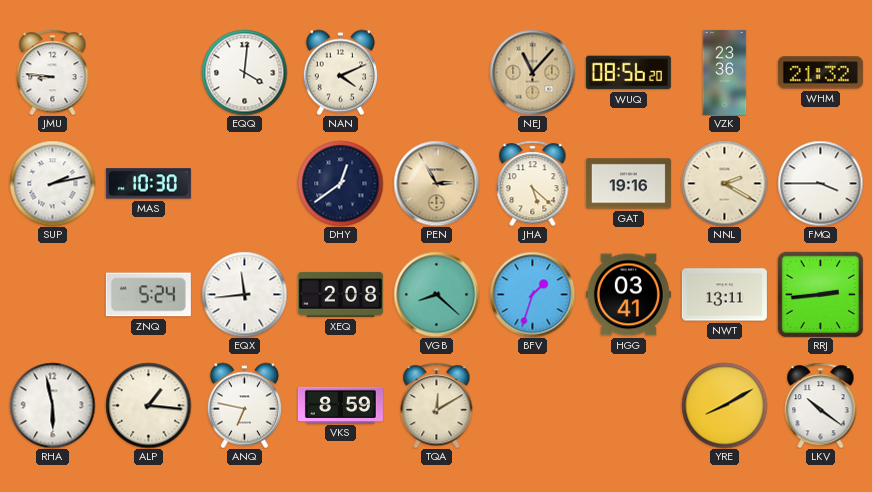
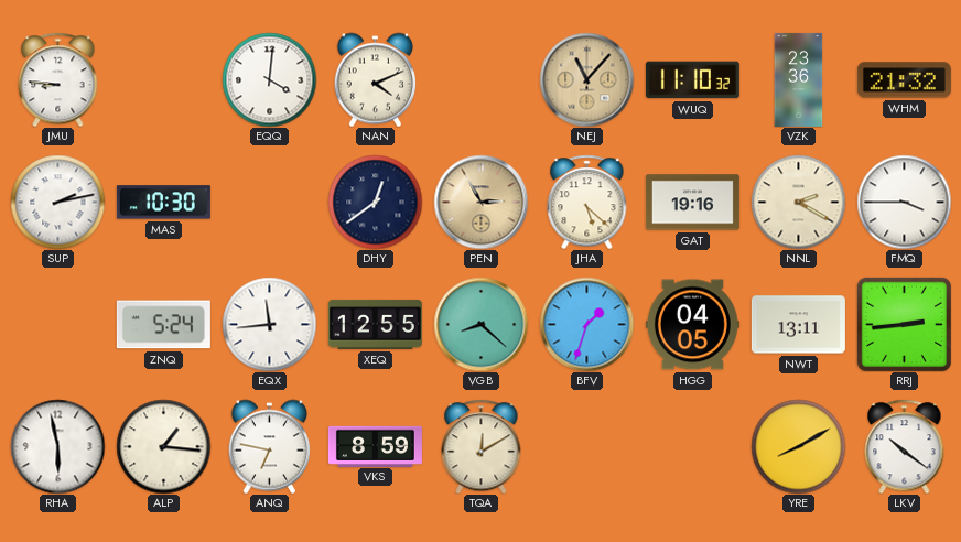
WUQ: 08:56 -> 11:10 (692, 80)
XEQ: 2:08 -> 12:55 (375, 324)
HGG: 03:41 -> 04:05 (692, 325)
